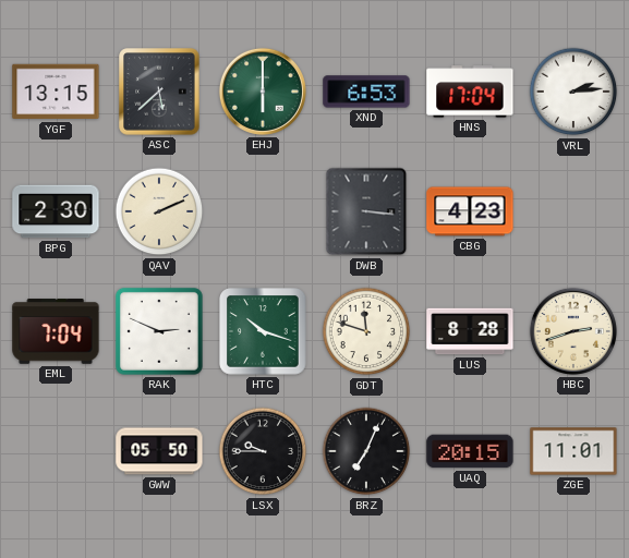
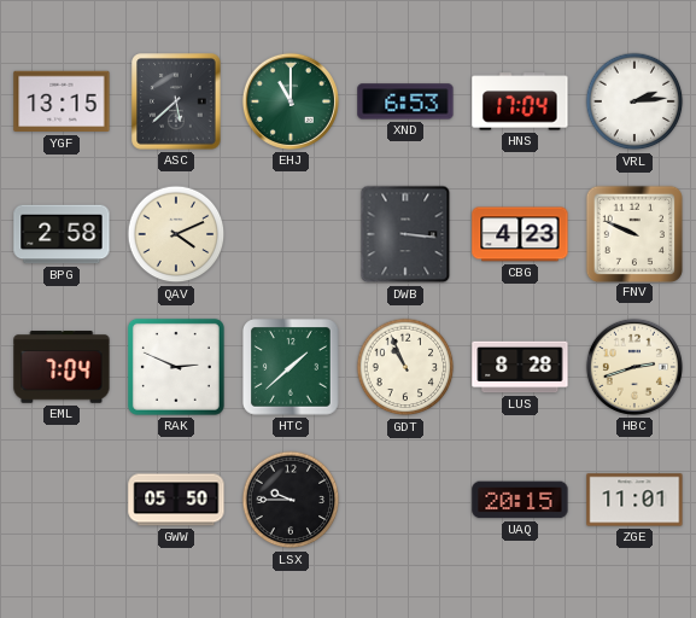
EHJ: 6:00 -> 11:00 (291, 101)
BPG: 2:30 -> 2:58 (62, 234)
QAV: 2:11 -> 4:11 (176, 234)
FNV: none -> 9:49 (633, 233)
HTC: 10:18 -> 1:38 (291, 367)
GDT: 11:48 -> 10:56 (405, 367)
BRZ: 7:04 -> none (366, 451)
